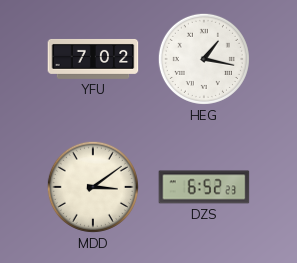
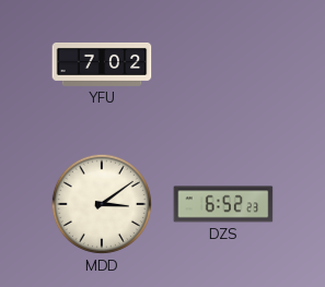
HEG: 1:17 -> none (204, 59)
